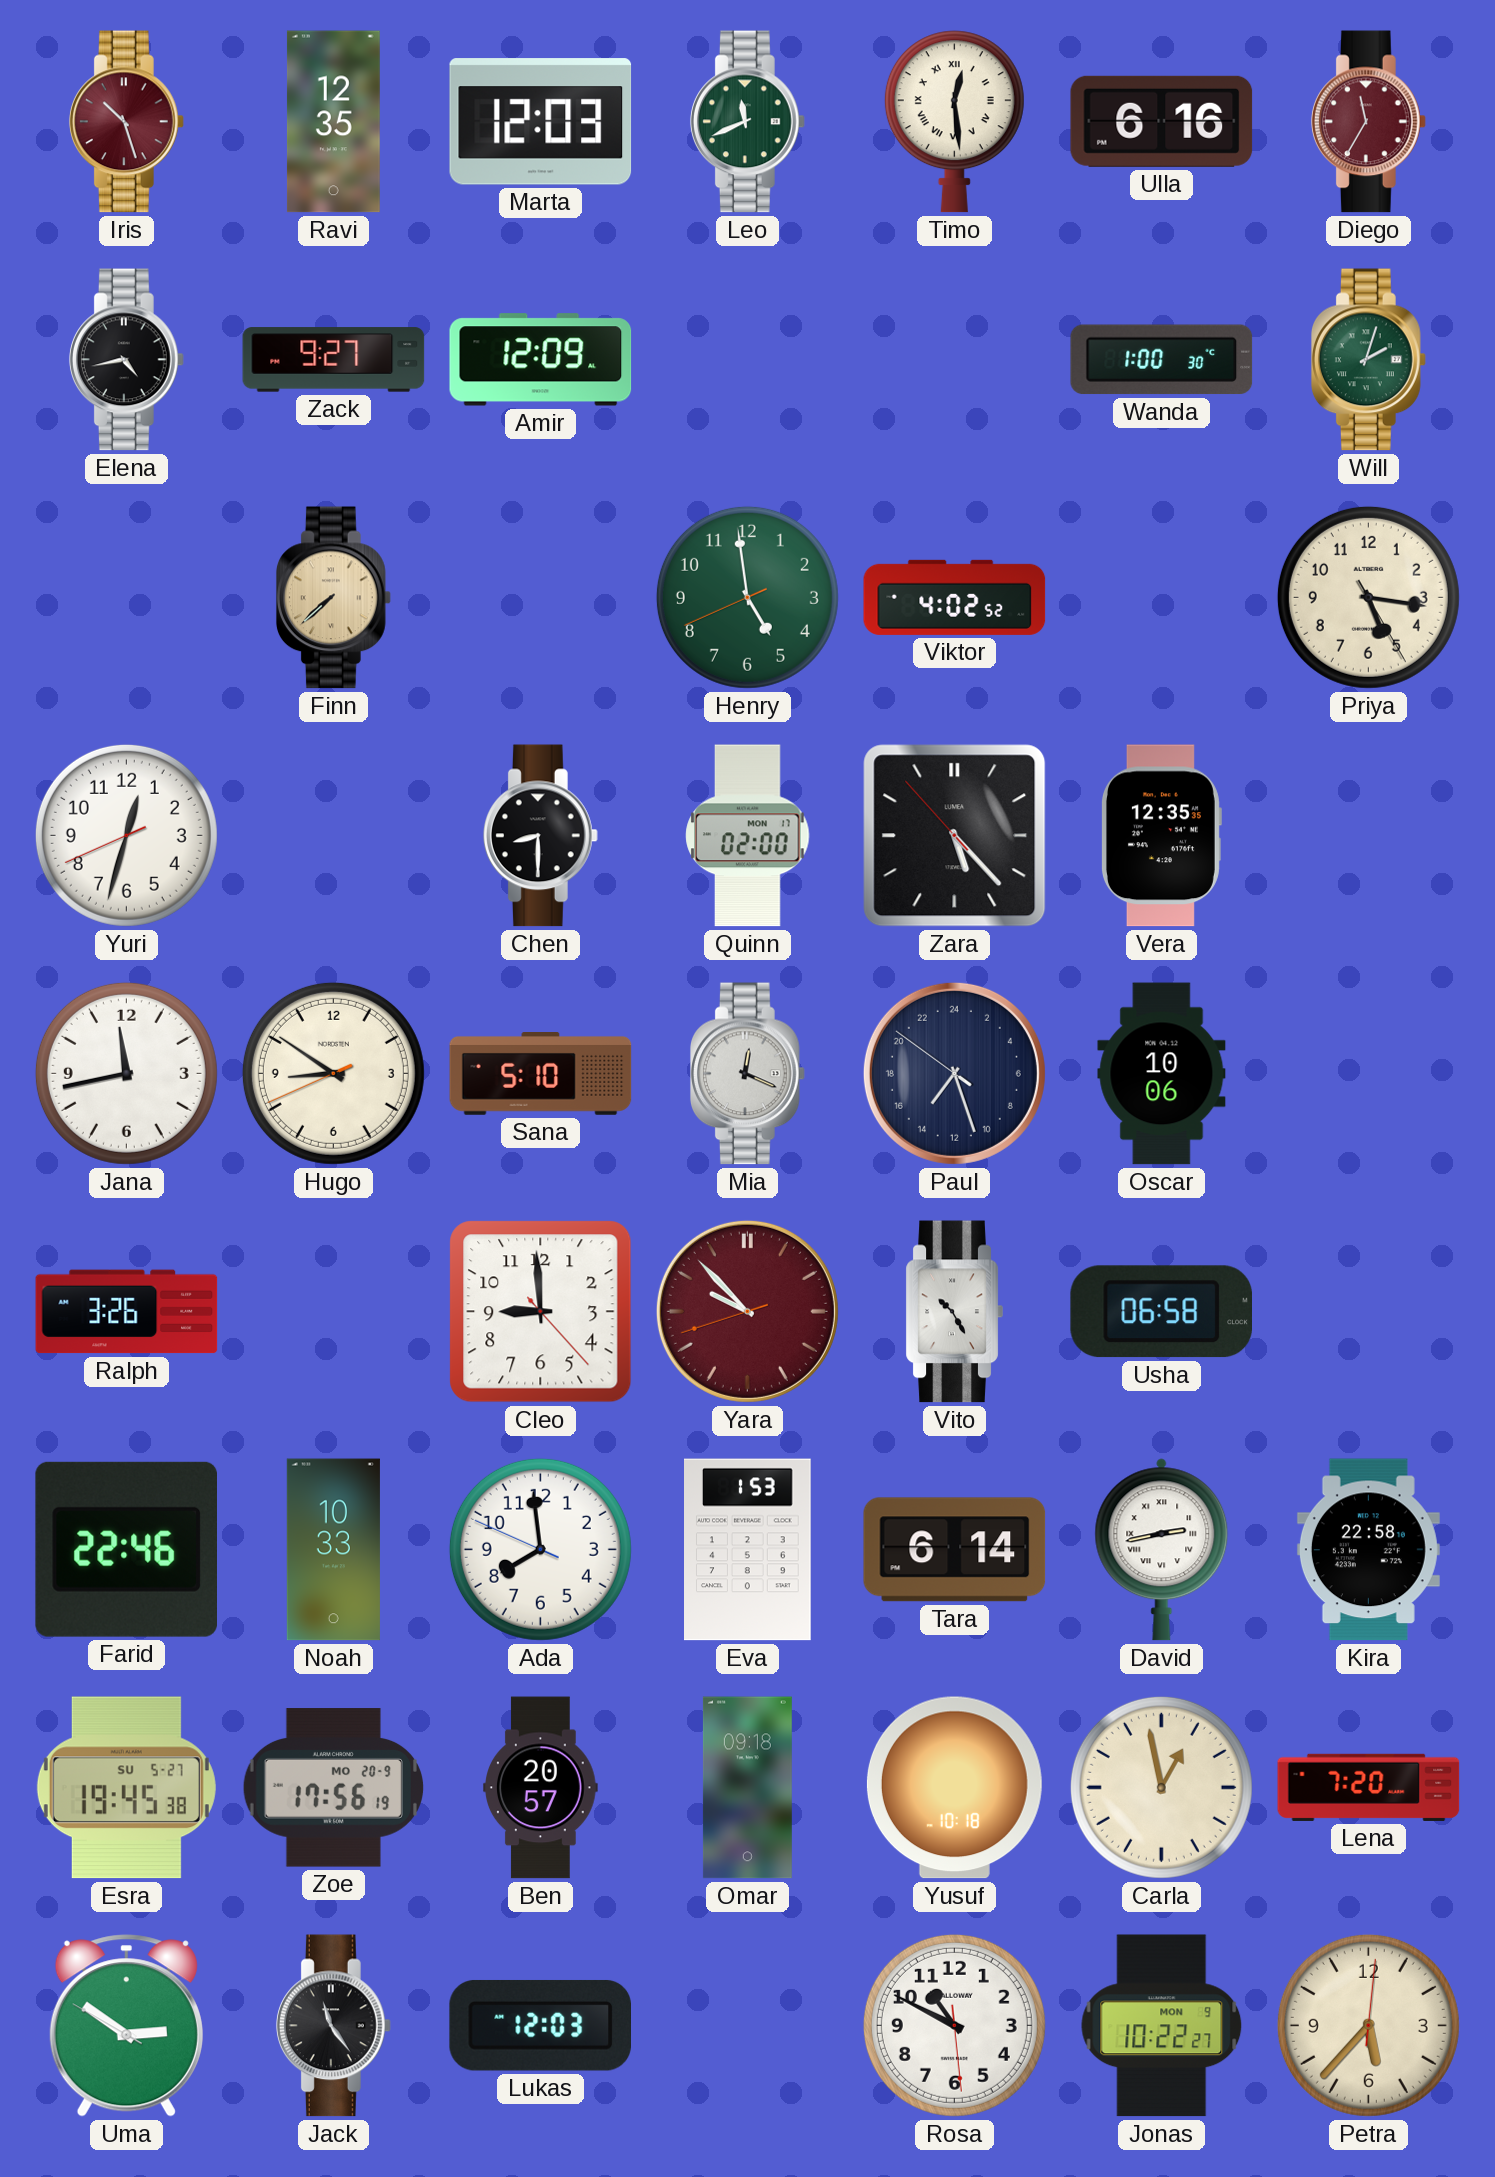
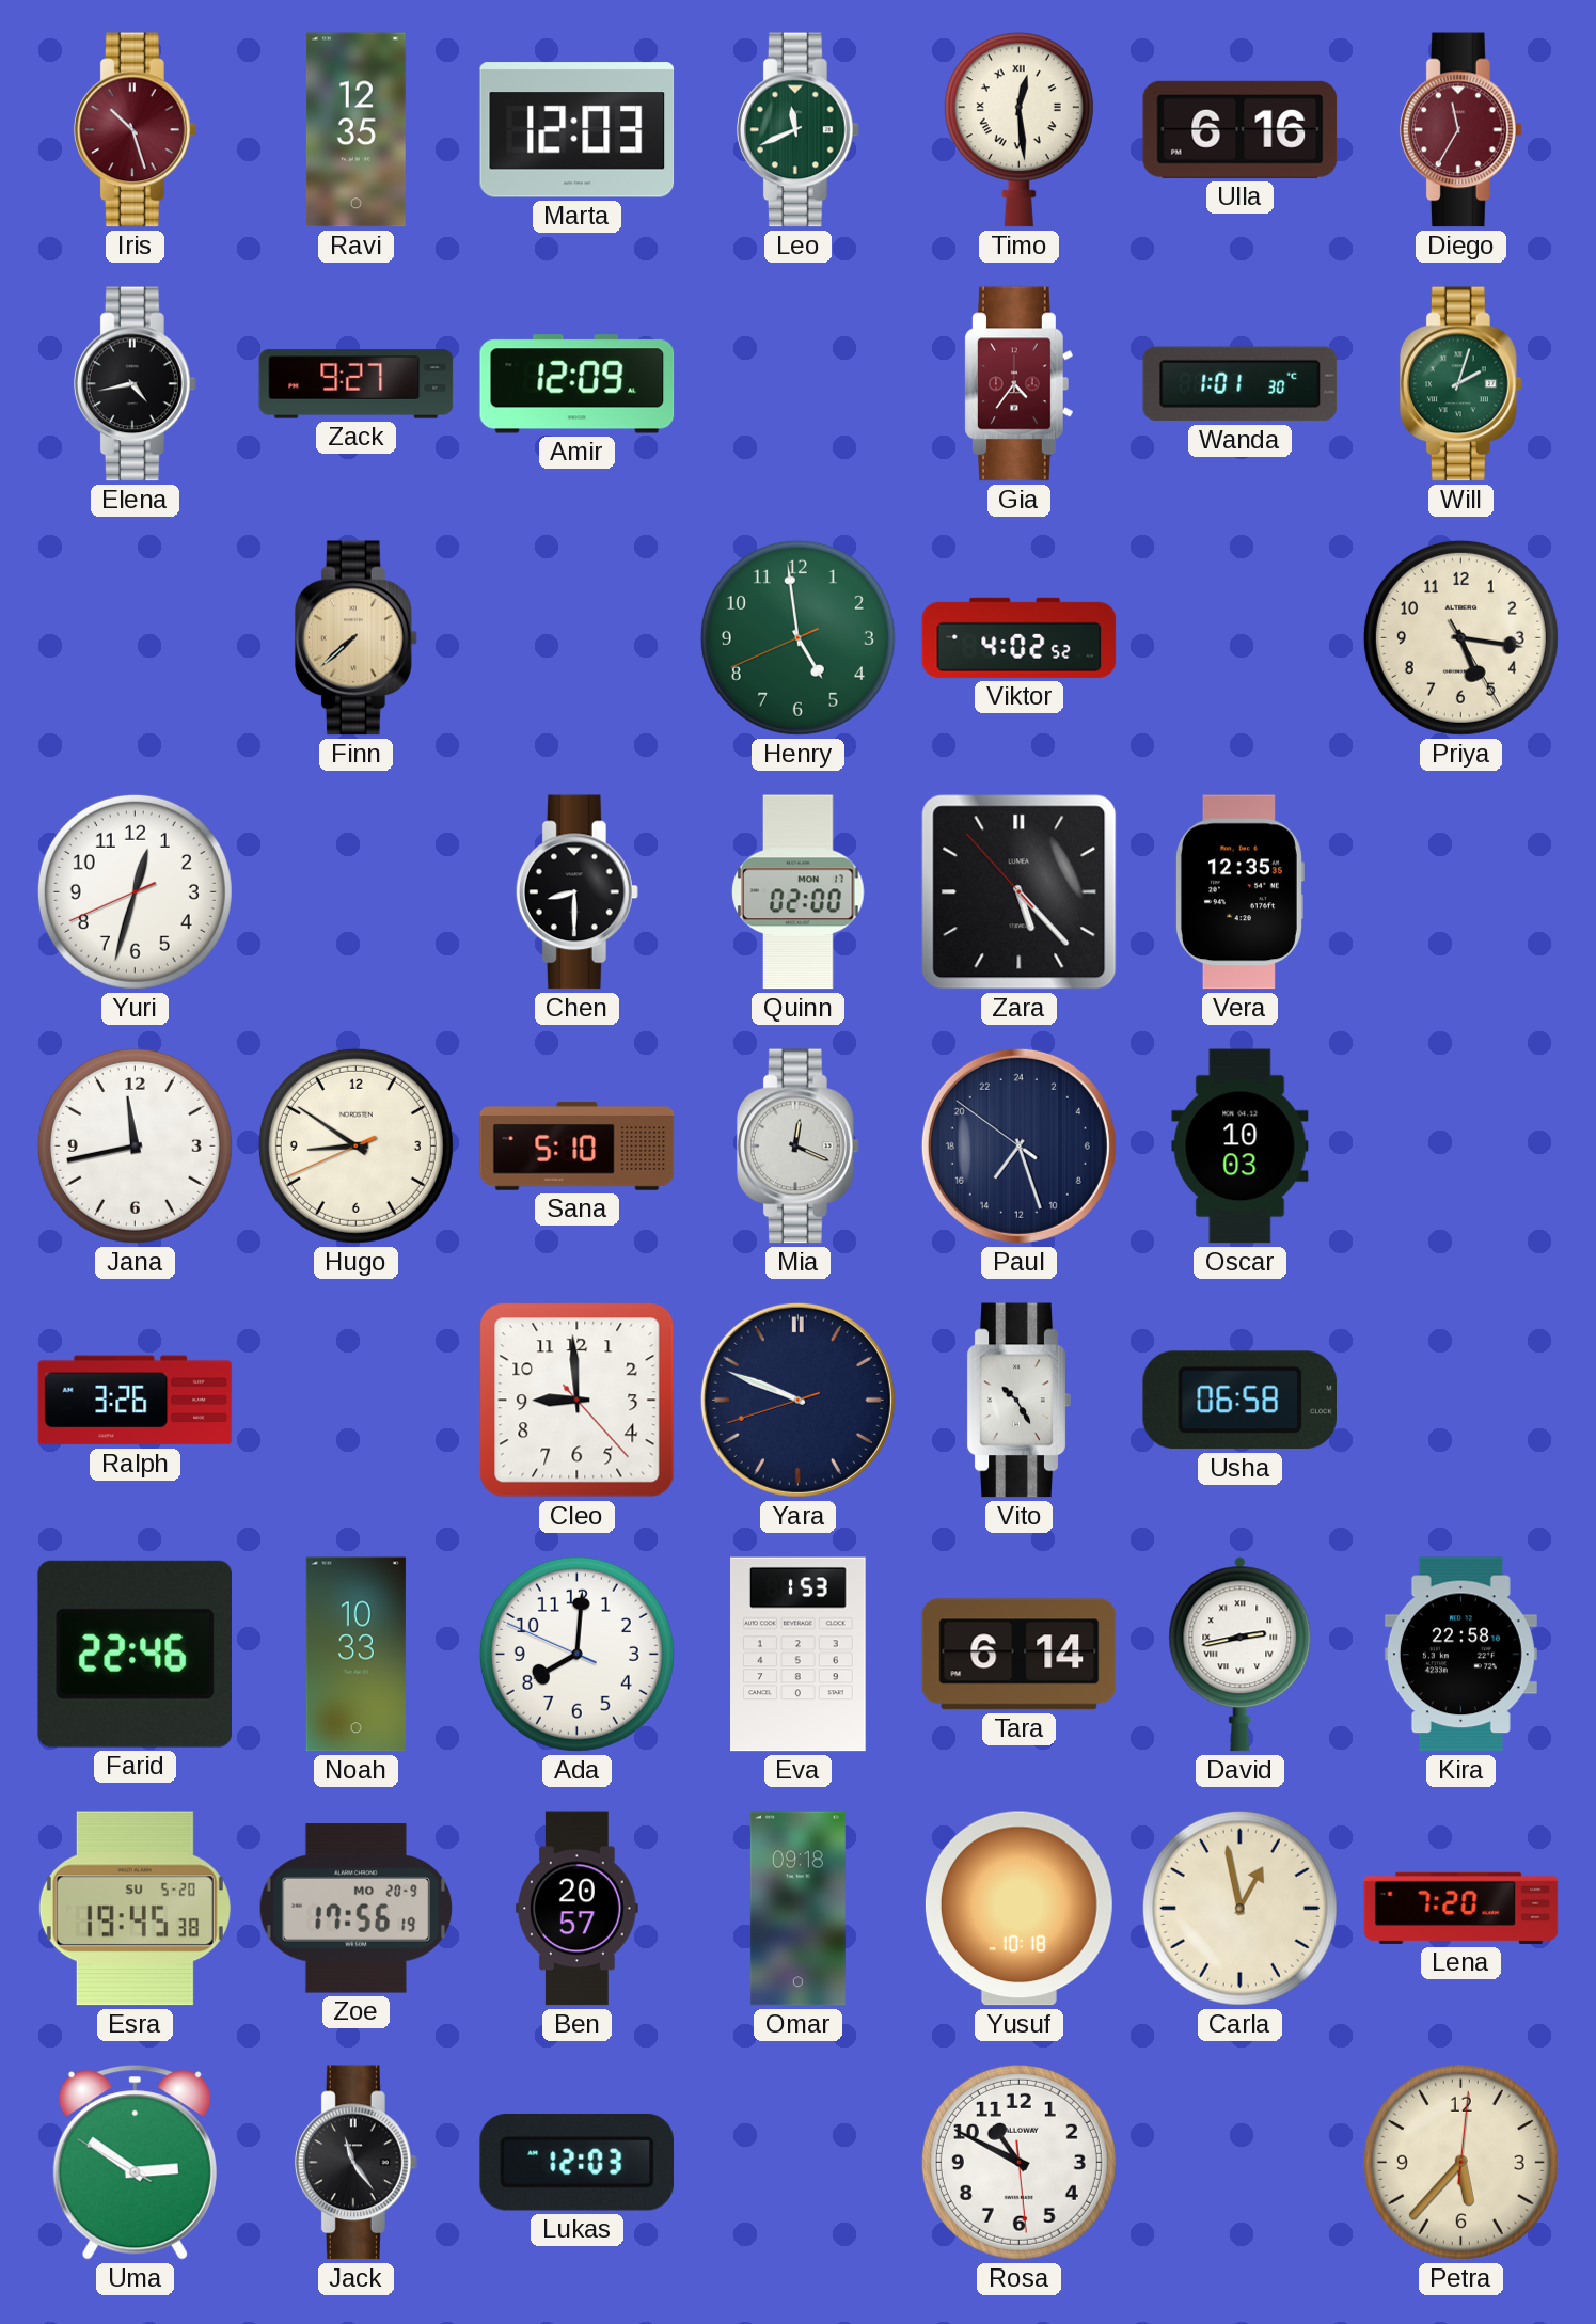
Gia: none -> 4:36 (1020, 384)
Wanda: 1:00 -> 1:01 (1241, 384)
Oscar: 10:06 -> 10:03 (1241, 1147)
Yara: 9:52 -> 9:48 (797, 1400)
Yara dial: burgundy -> navy (797, 1400)
Ada: 7:58 -> 8:00 (576, 1654)
Esra date: SU 5-27 -> SU 5-20 (135, 1909)
Jonas: 10:22 -> none (1162, 2026)
